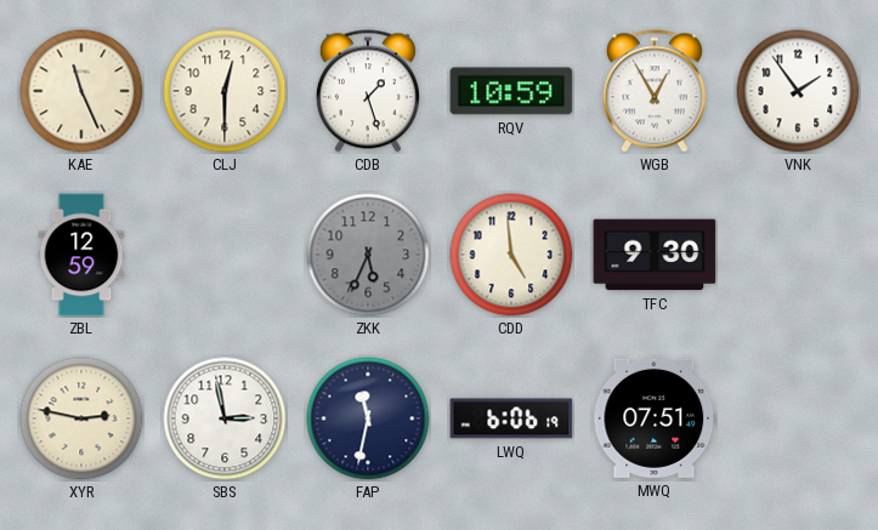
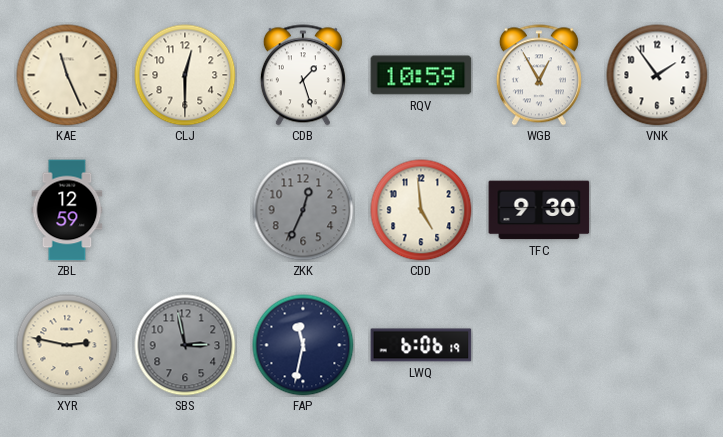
ZKK: 5:34 -> 12:34 (303, 210)
SBS dial: white -> grey (185, 345)
MWQ: 07:51 -> none (655, 418)
